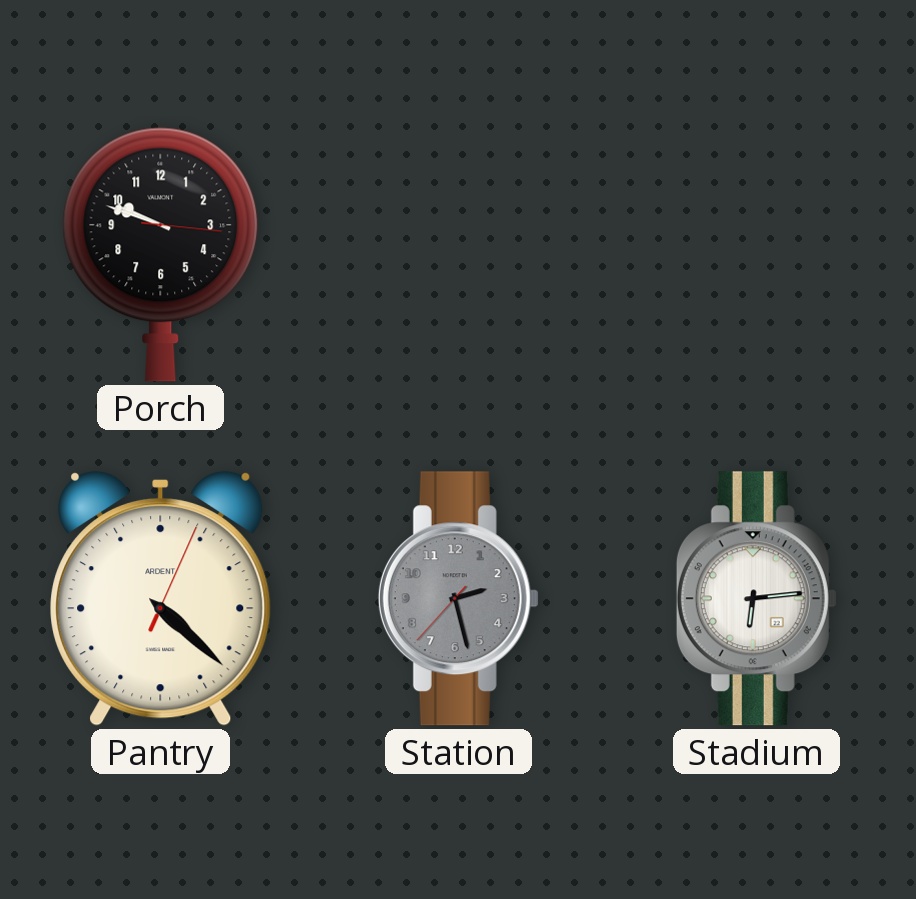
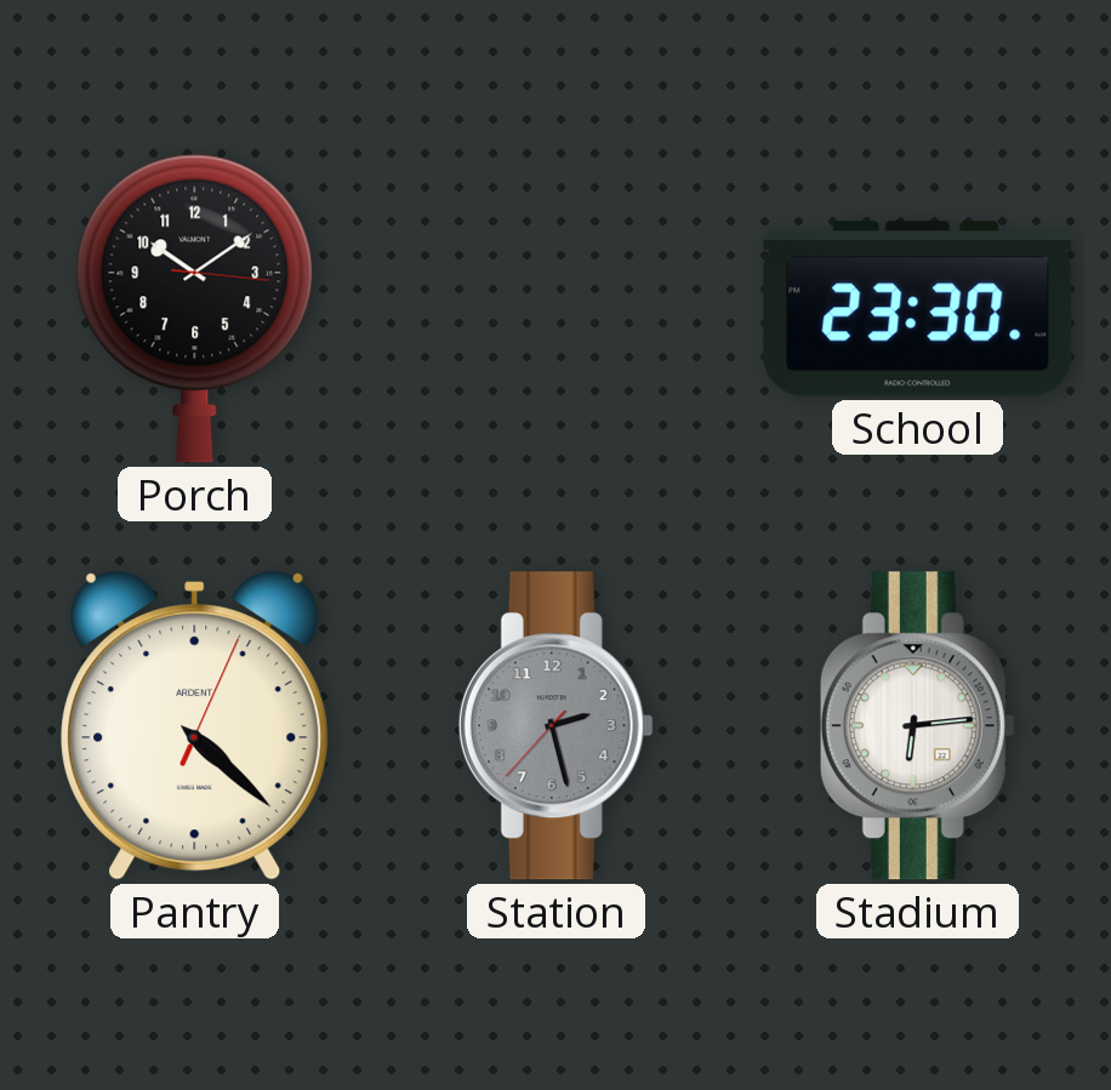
Porch: 9:48 -> 10:09 (195, 308)
School: none -> 23:30 (918, 309)
